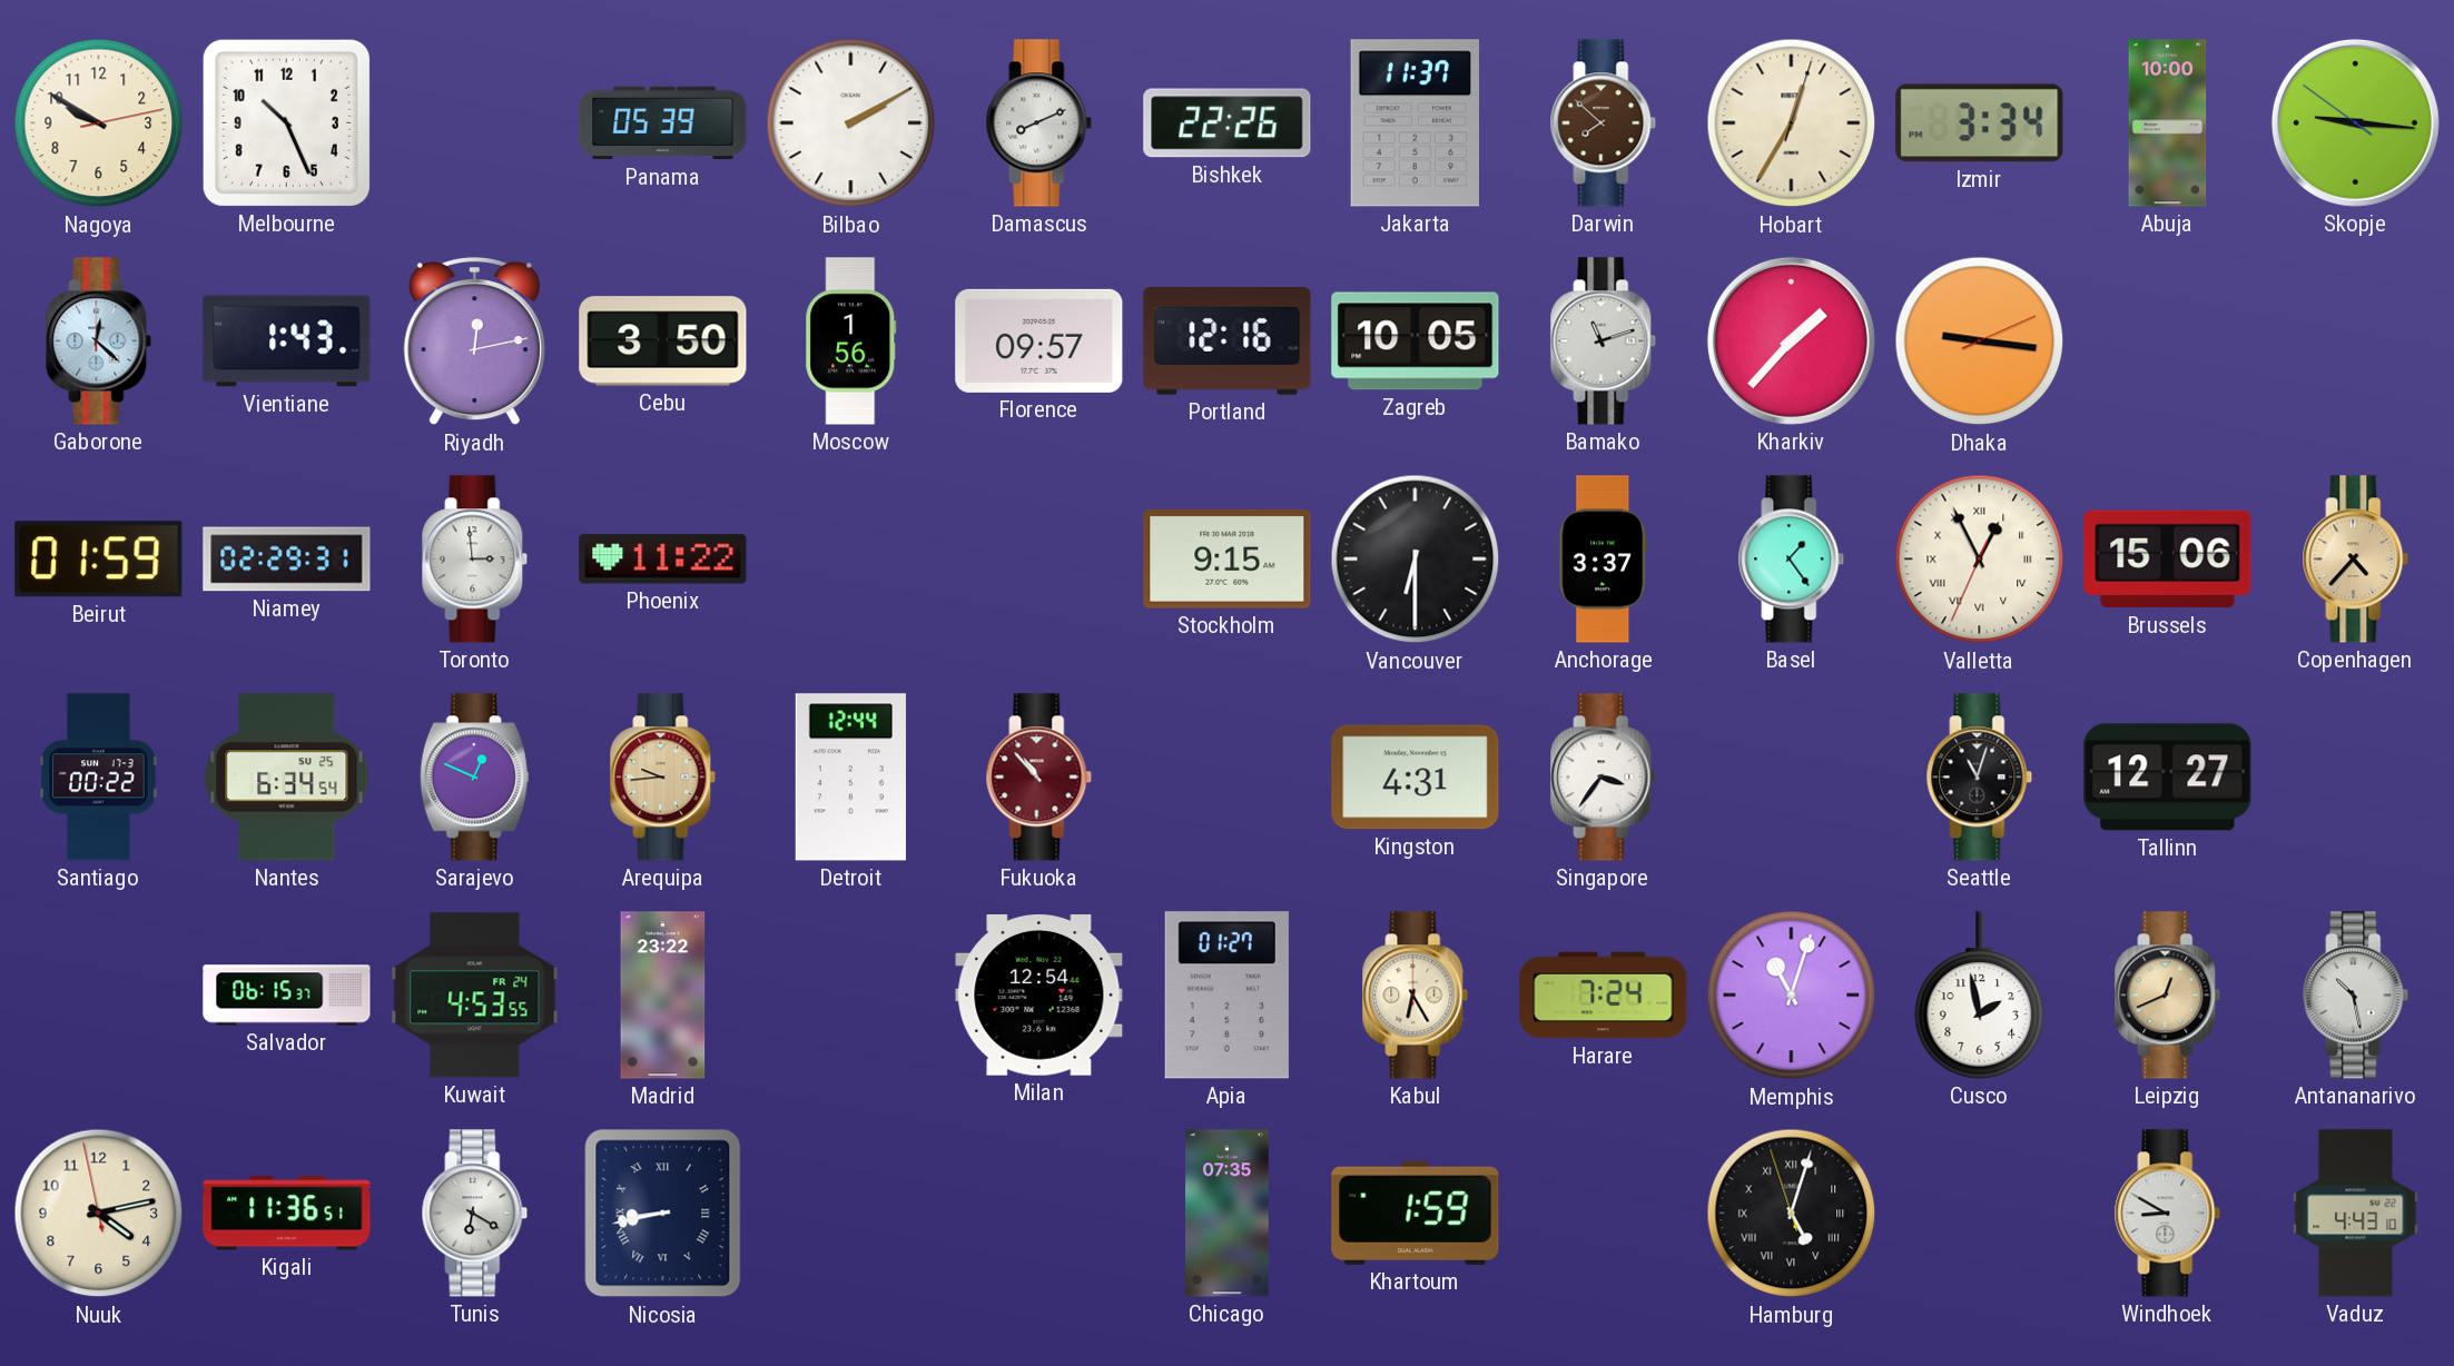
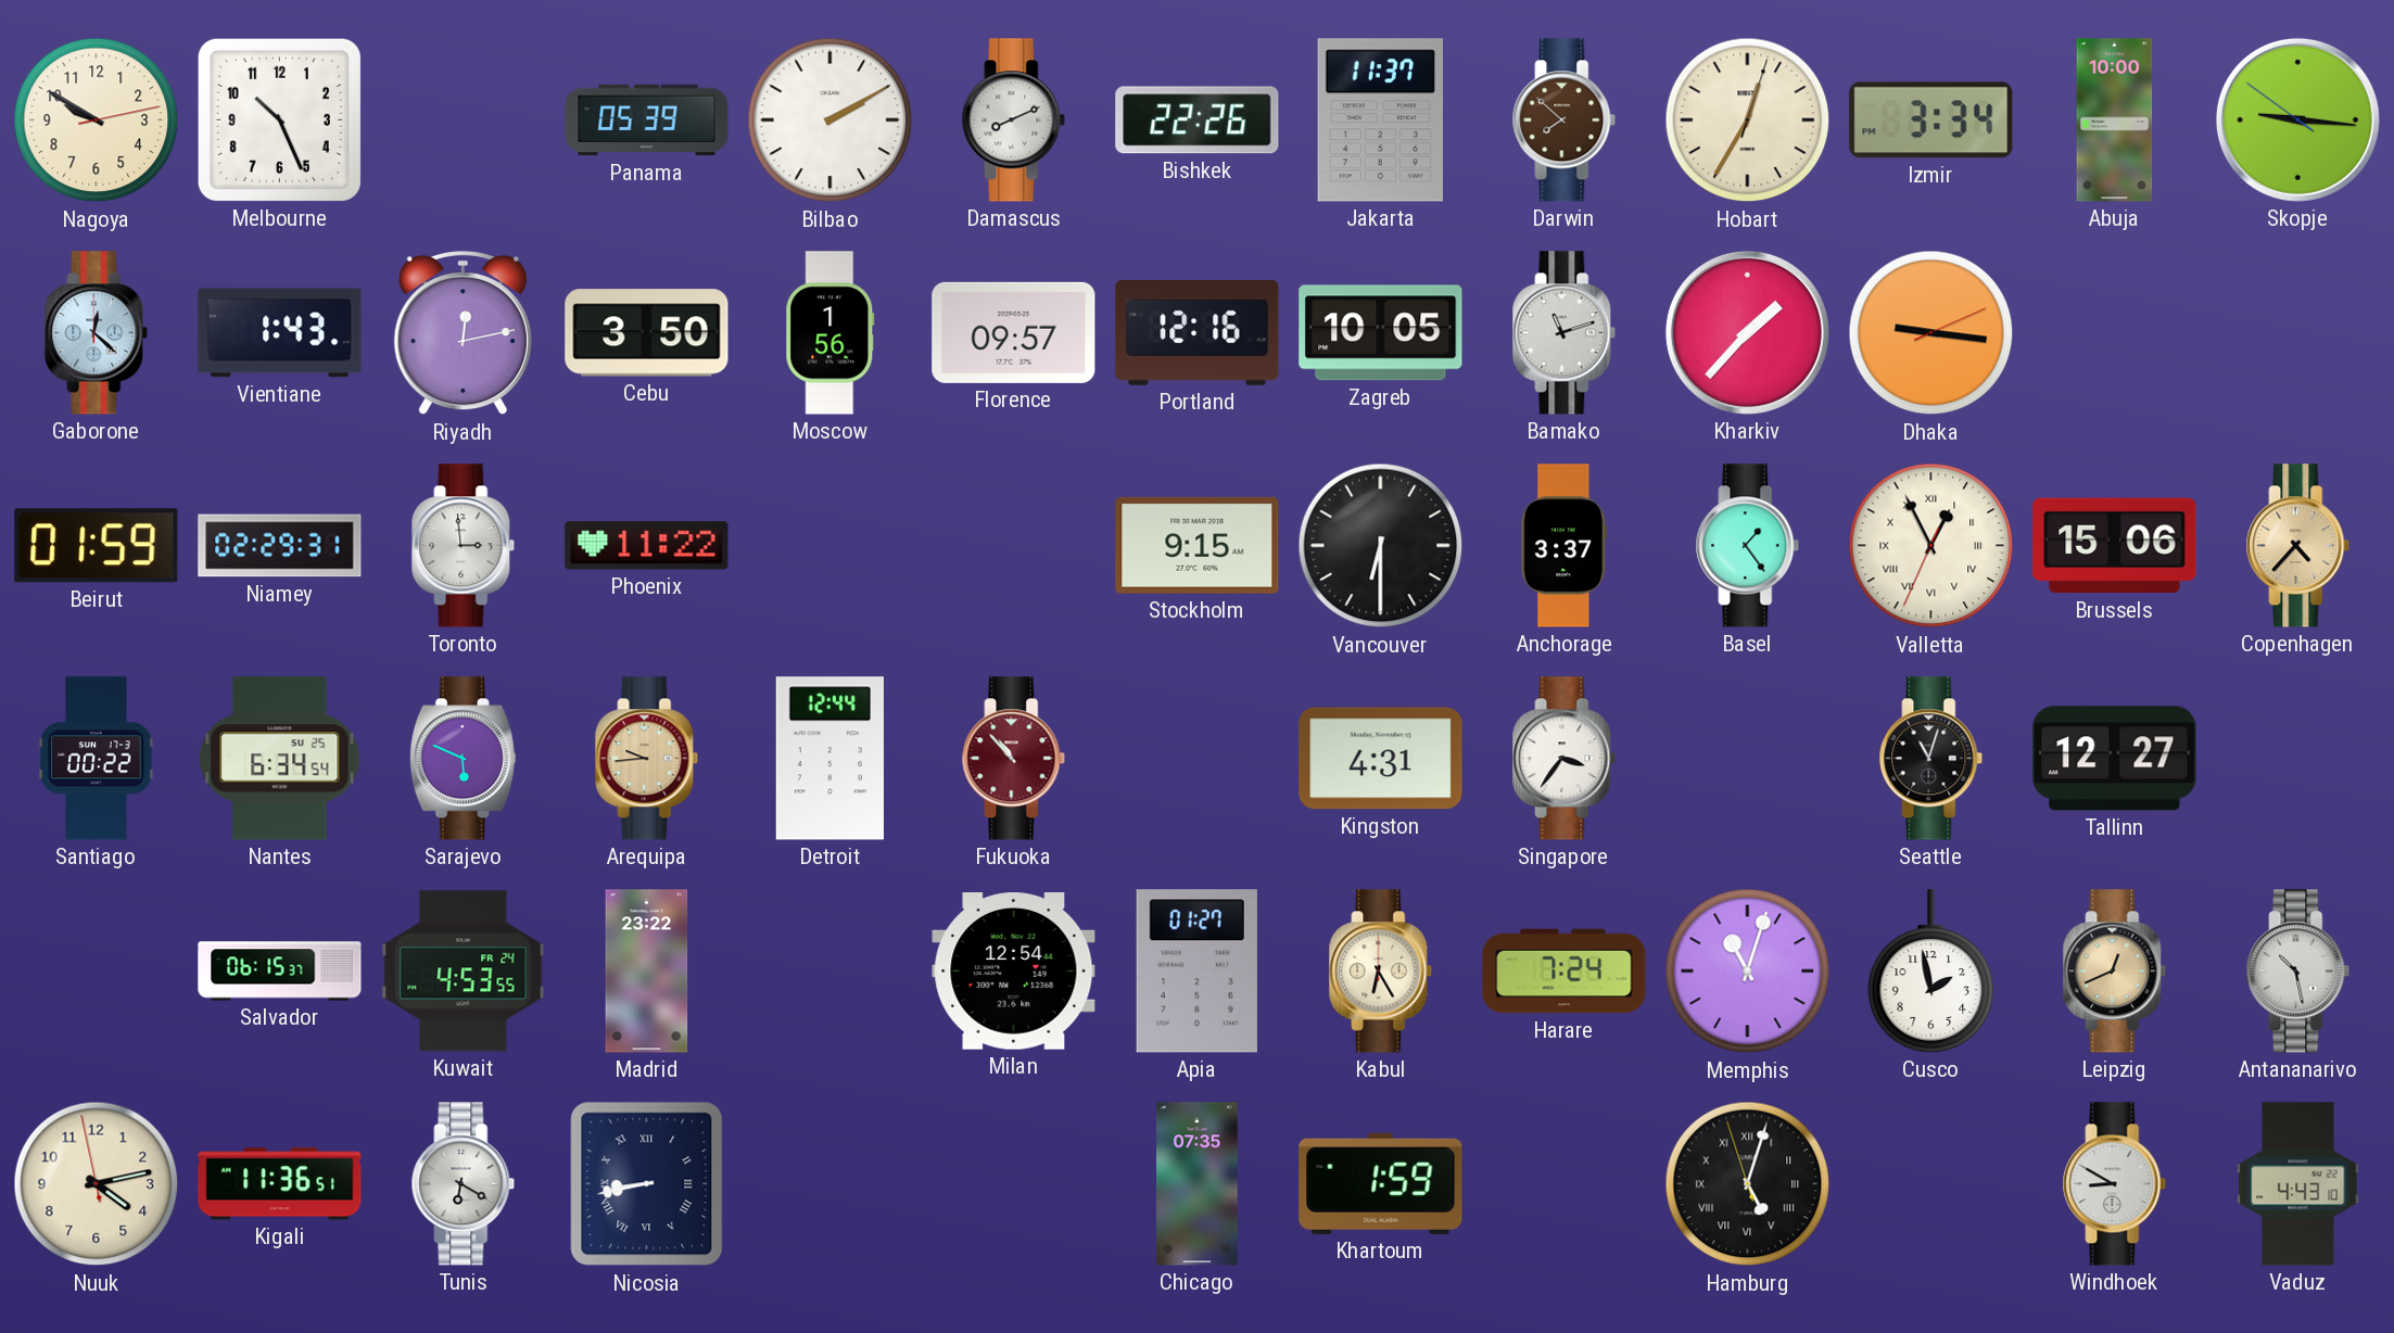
Sarajevo: 12:49 -> 5:49 (463, 759)
